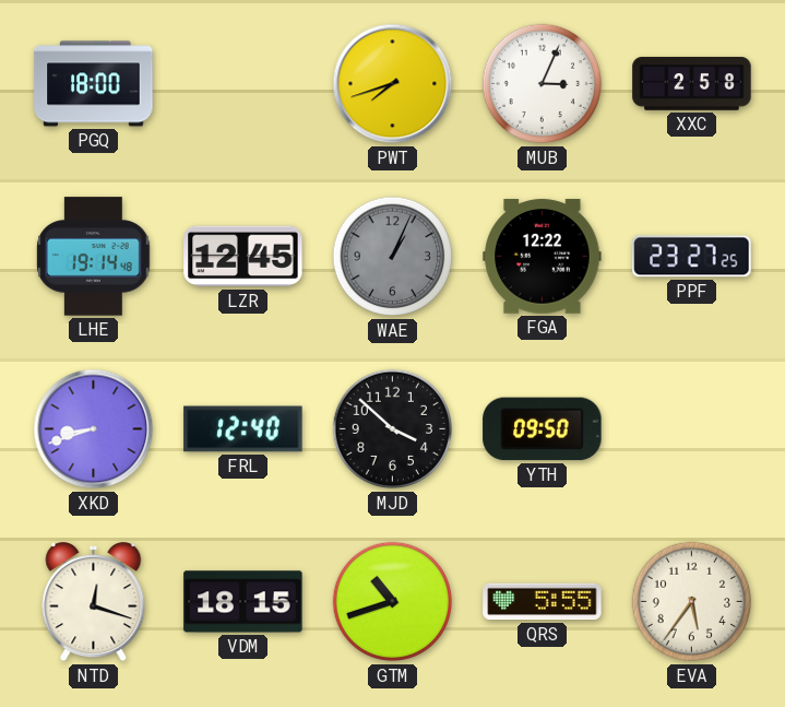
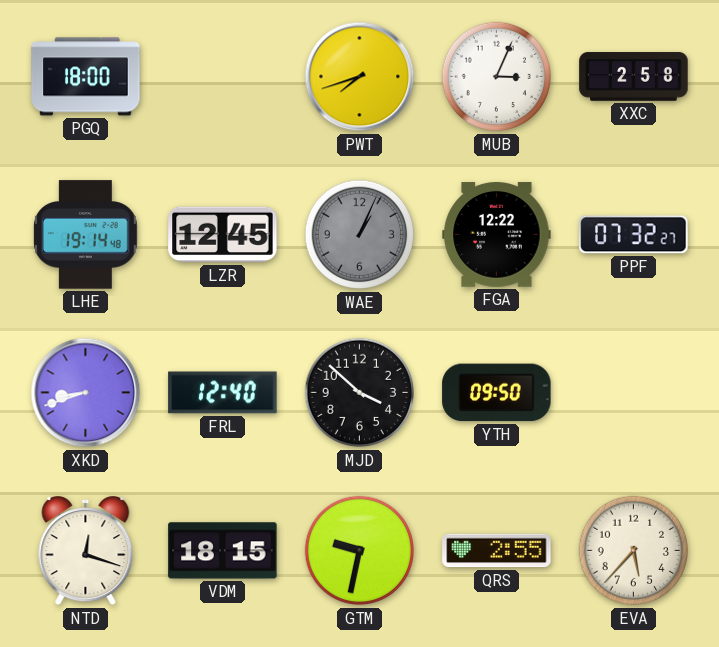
PPF: 23:27 -> 07:32 (634, 235)
GTM: 10:42 -> 9:32 (360, 551)
QRS: 5:55 -> 2:55 (497, 551)
EVA: 5:36 -> 5:37 (634, 551)
